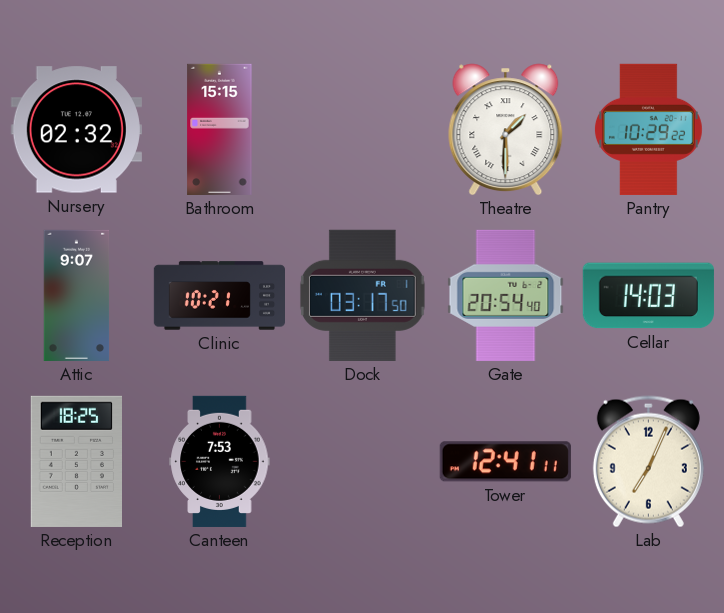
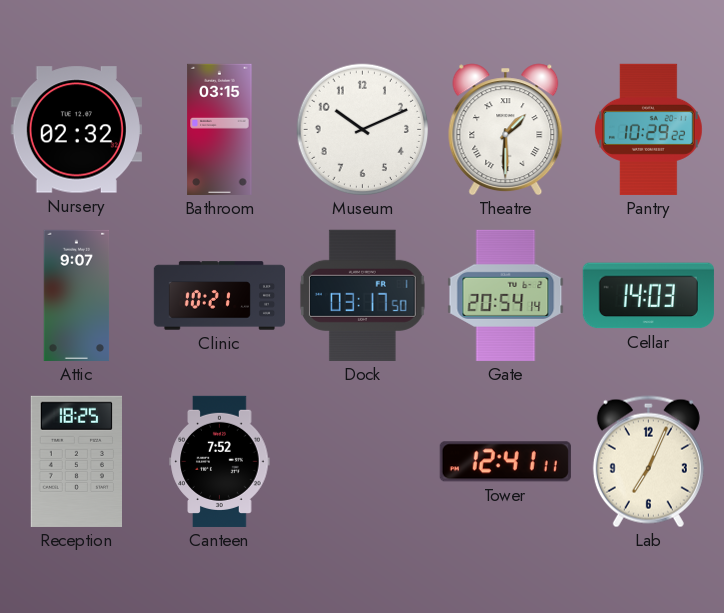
Bathroom: 15:15 -> 03:15 (220, 129)
Museum: none -> 10:11 (363, 130)
Gate: 20:54:40 -> 20:54:14 (506, 295)
Canteen: 7:53 -> 7:52 (220, 461)
